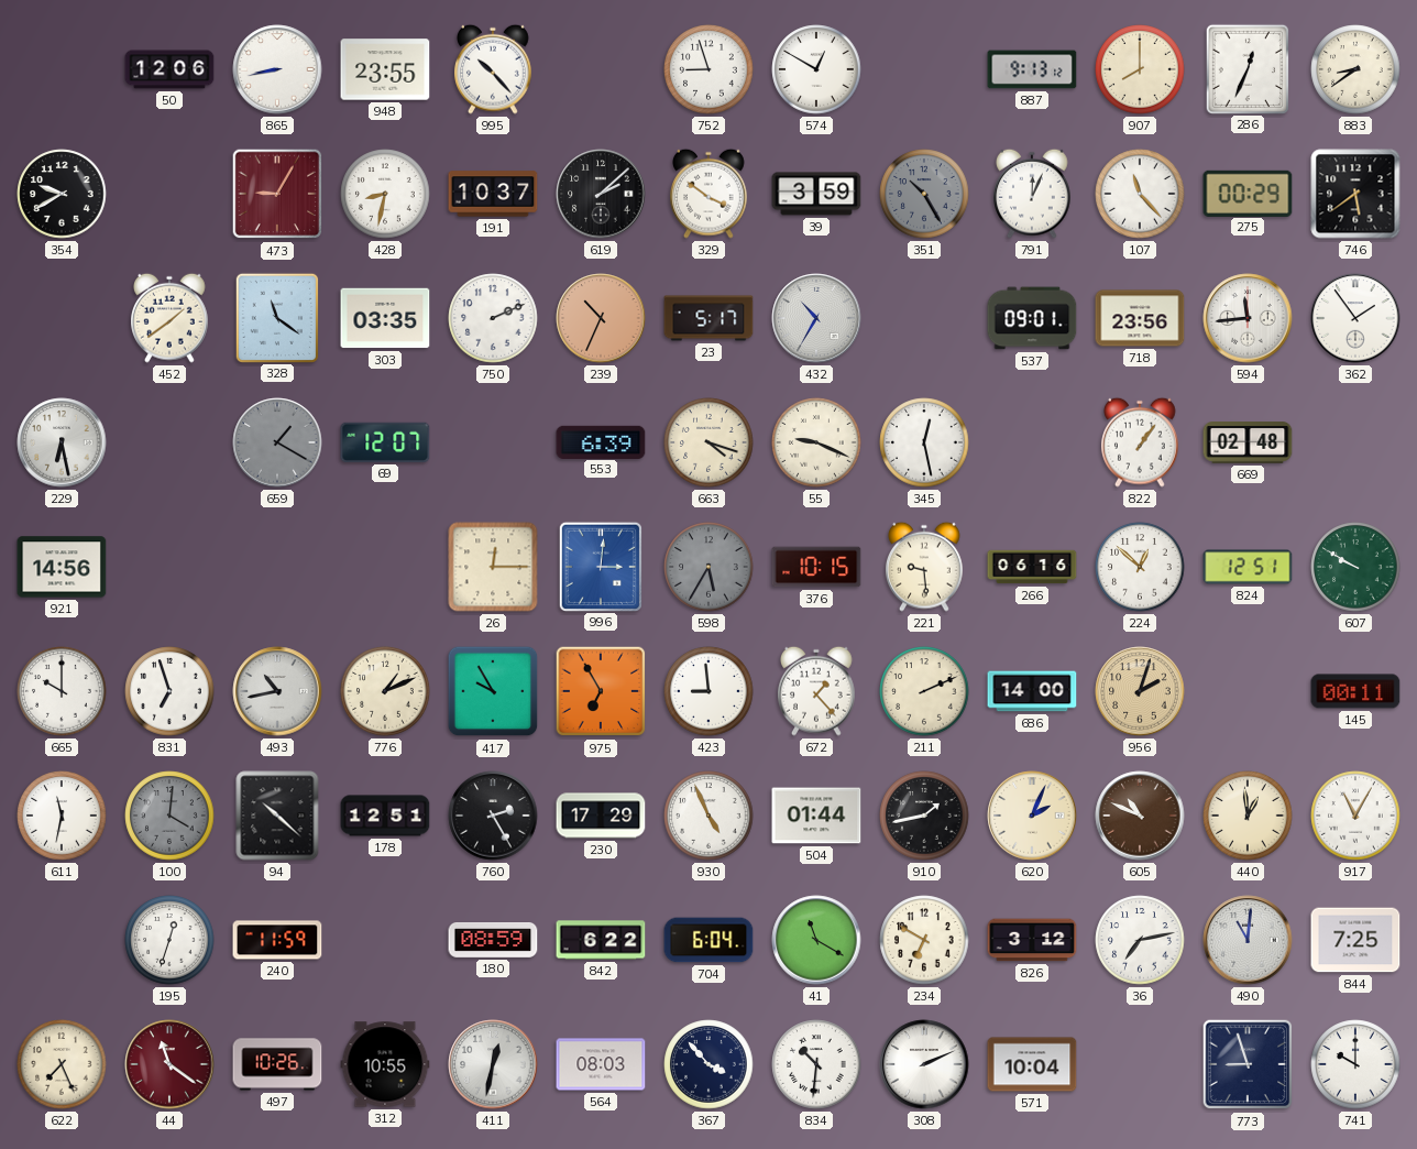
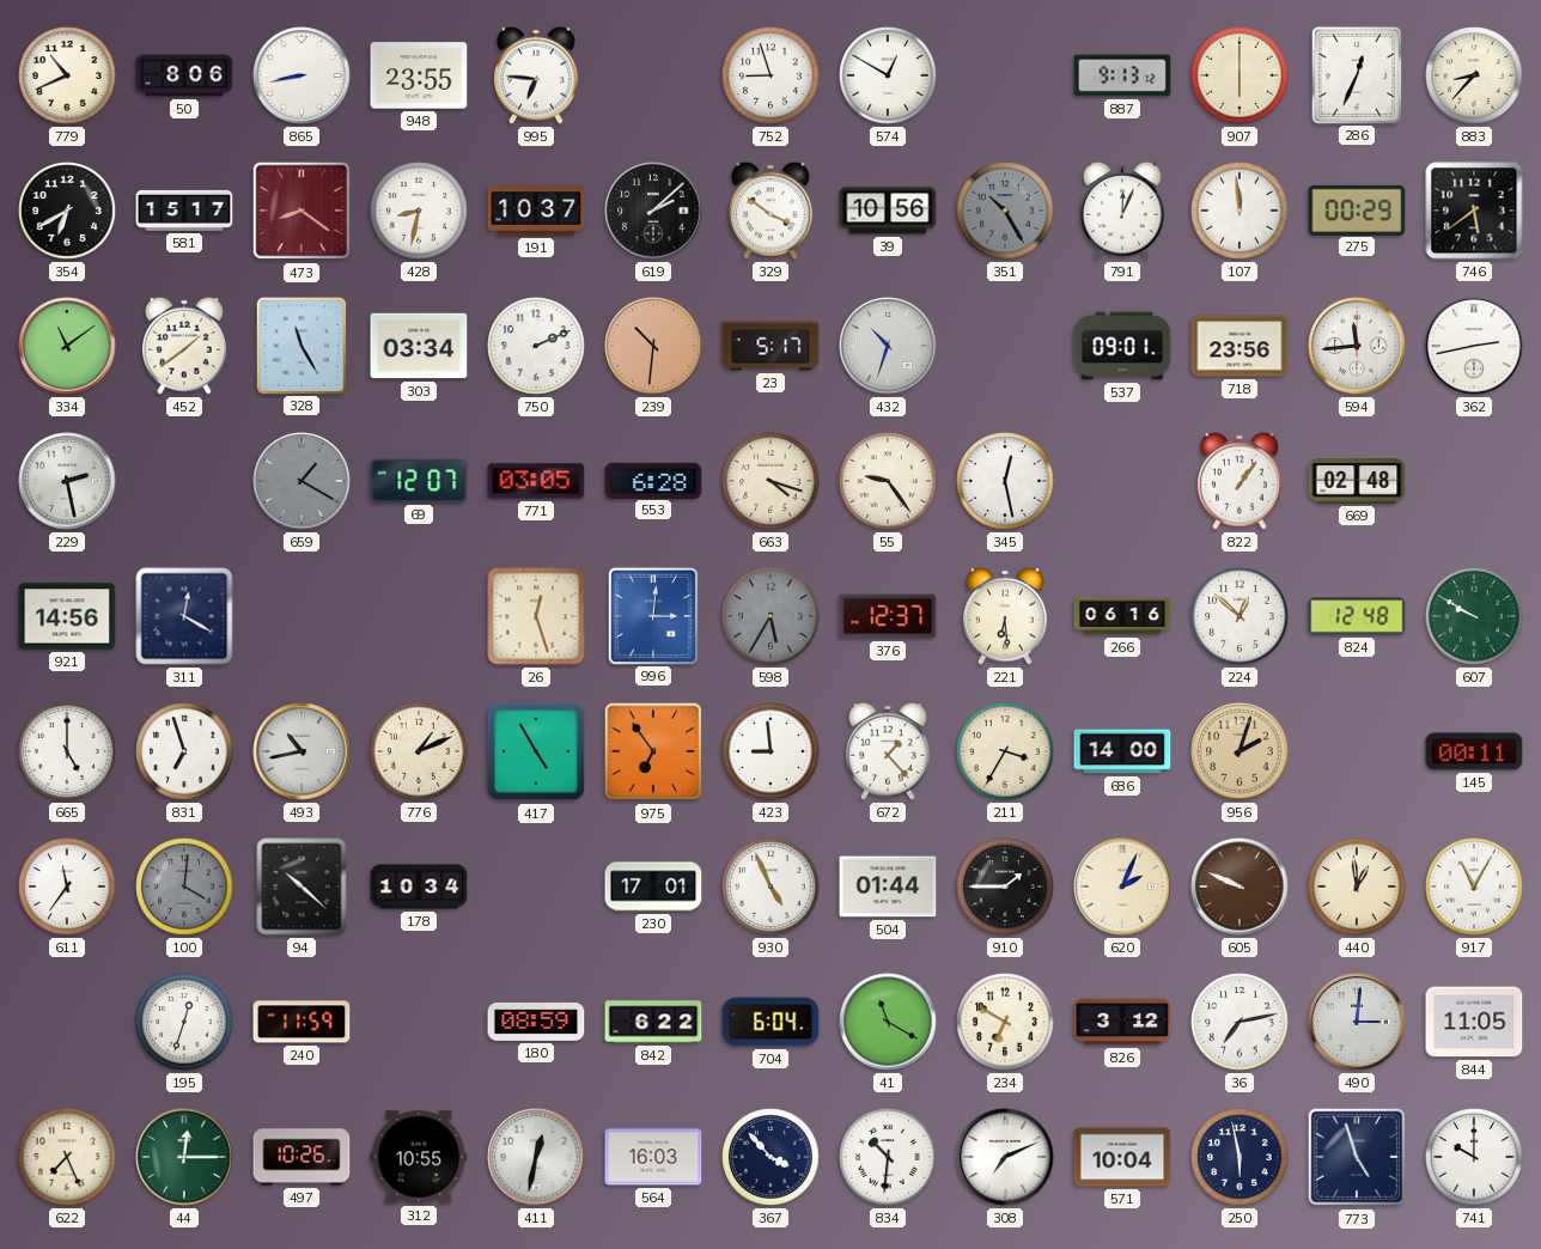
779: none -> 10:41 (67, 75)
50: 12:06 -> 8:06 (184, 75)
995: 10:23 -> 6:46 (536, 75)
907: 8:00 -> 6:00 (1239, 75)
883: 8:39 -> 8:37 (1474, 75)
354: 9:40 -> 6:40 (67, 211)
581: none -> 15:17 (184, 211)
473: 9:05 -> 8:21 (301, 211)
39: 3:59 -> 10:56 (888, 211)
107: 11:23 -> 11:59 (1239, 211)
334: none -> 11:09 (67, 346)
328: 11:21 -> 11:25 (300, 345)
303: 03:35 -> 03:34 (419, 346)
239: 10:34 -> 10:31 (653, 346)
432: 10:35 -> 10:33 (888, 346)
362: 1:54 -> 2:43 (1474, 346)
229: 6:28 -> 2:28 (67, 481)
771: none -> 03:05 (536, 481)
553: 6:39 -> 6:28 (653, 480)
55: 9:19 -> 9:24 (888, 481)
311: none -> 12:20 (184, 616)
26: 12:15 -> 12:27 (536, 616)
376: 10:15 -> 12:37 (888, 616)
221: 9:29 -> 6:29 (1005, 616)
824: 12:51 -> 12:48 (1357, 616)
665: 10:00 -> 5:00 (67, 751)
417: 9:55 -> 4:55 (536, 751)
975: 6:55 -> 6:54 (653, 751)
211: 2:11 -> 3:35 (1005, 751)
611: 11:32 -> 11:36 (67, 887)
178: 12:51 -> 10:34 (419, 887)
760: 2:25 -> none (493, 816)
230: 17:29 -> 17:01 (653, 887)
910: 1:43 -> 1:45 (1005, 887)
605: 10:49 -> 9:49 (1239, 887)
490: 11:01 -> 3:01 (1357, 1022)
844: 7:25 -> 11:05 (1474, 1022)
44: 11:21 -> 12:15 (184, 1157)
44 dial: burgundy -> green (184, 1157)
564: 08:03 -> 16:03 (653, 1157)
308: 2:11 -> 7:11 (1005, 1157)
250: none -> 5:58 (1239, 1157)
773: 8:57 -> 4:57 (1357, 1157)
